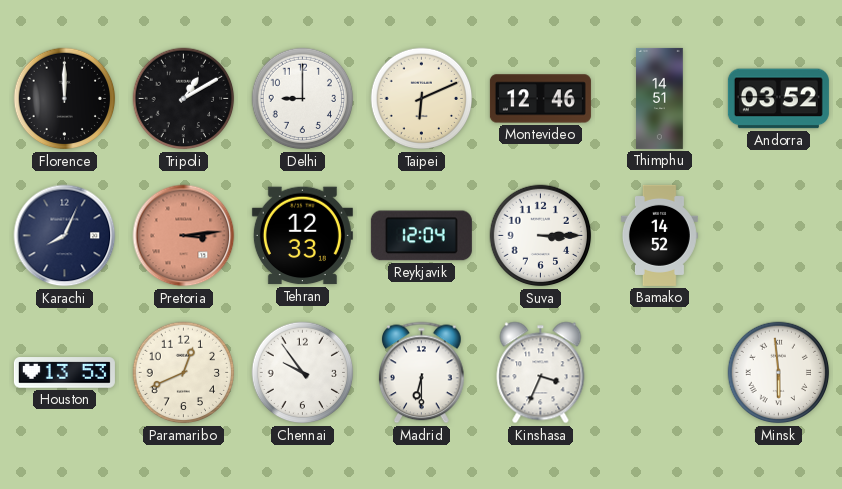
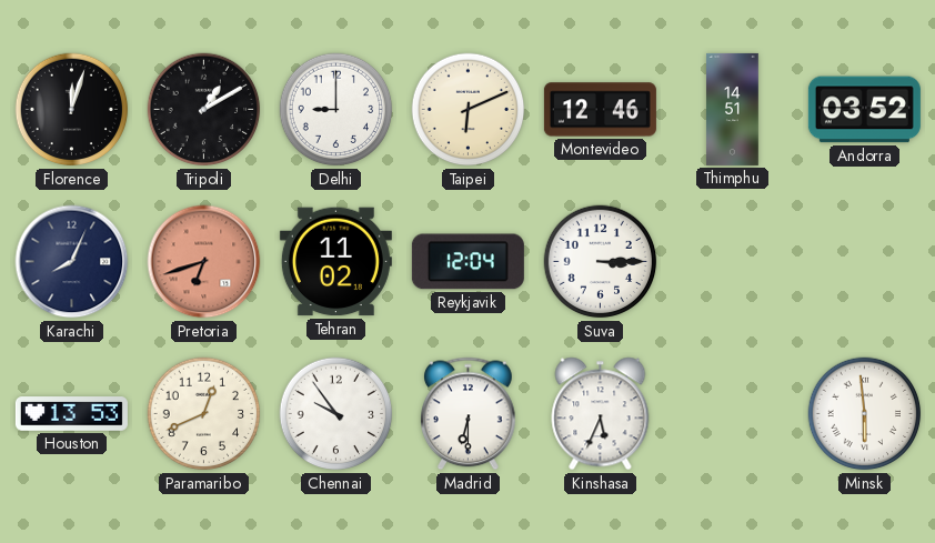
Florence: 12:00 -> 12:03 (72, 110)
Pretoria: 3:14 -> 6:42 (204, 262)
Tehran: 12:33 -> 11:02 (335, 262)
Bamako: 14:52 -> none (659, 235)
Kinshasa: 3:34 -> 5:34 (601, 414)
